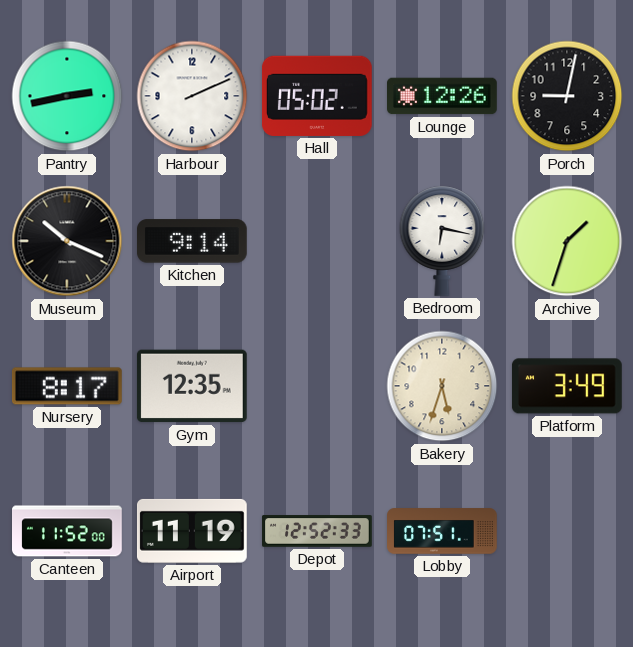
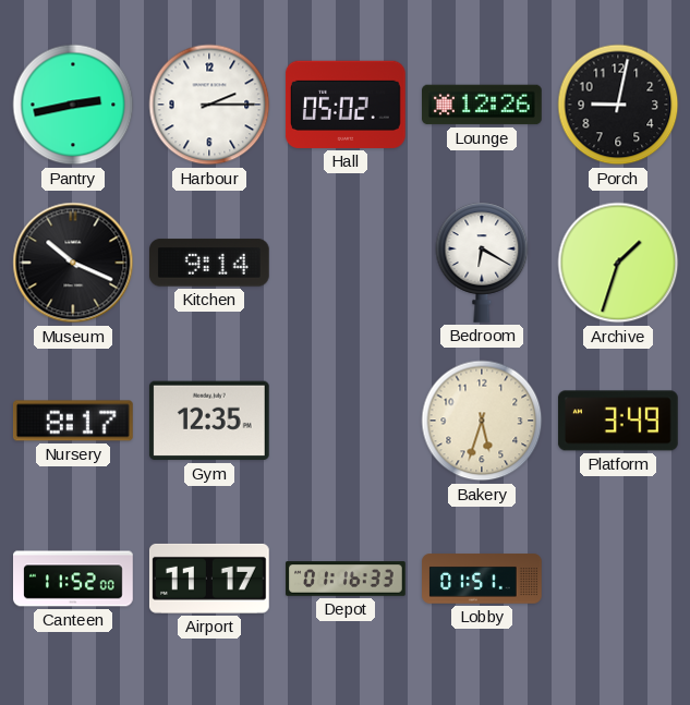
Harbour: 2:11 -> 2:15 (209, 105)
Bedroom: 6:17 -> 6:20 (482, 263)
Airport: 11:19 -> 11:17 (209, 579)
Depot: 12:52 -> 01:16 (346, 579)
Lobby: 07:51 -> 01:51 (482, 579)
